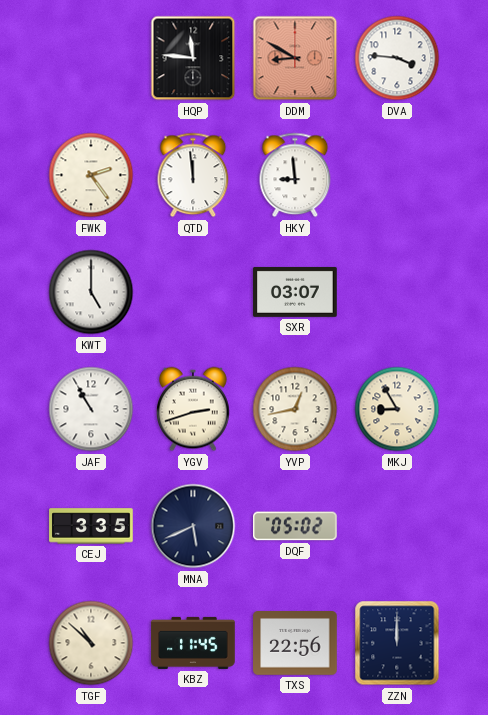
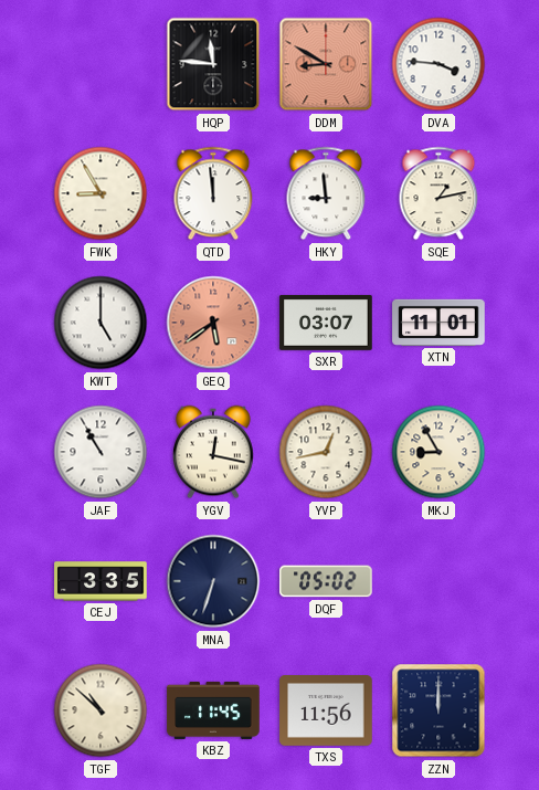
FWK: 2:24 -> 8:55 (101, 193)
SQE: none -> 1:13 (438, 193)
GEQ: none -> 5:39 (213, 323)
XTN: none -> 11:01 (438, 323)
YGV: 2:42 -> 12:17 (214, 452)
MNA: 5:41 -> 6:33 (213, 581)
TXS: 22:56 -> 11:56 (326, 712)
